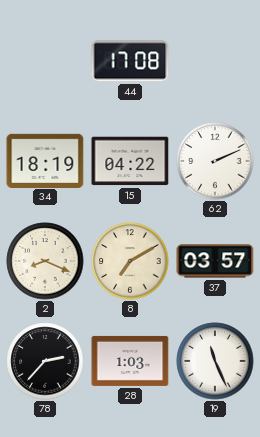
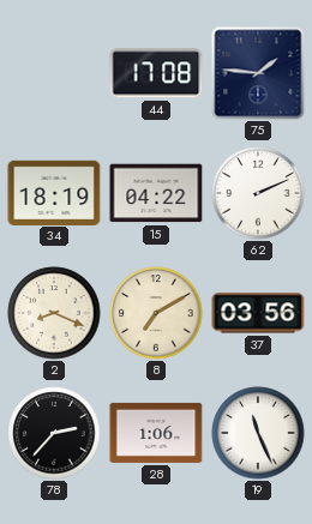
75: none -> 1:46 (258, 73)
37: 03:57 -> 03:56 (258, 313)
28: 1:03 -> 1:06 (156, 433)
